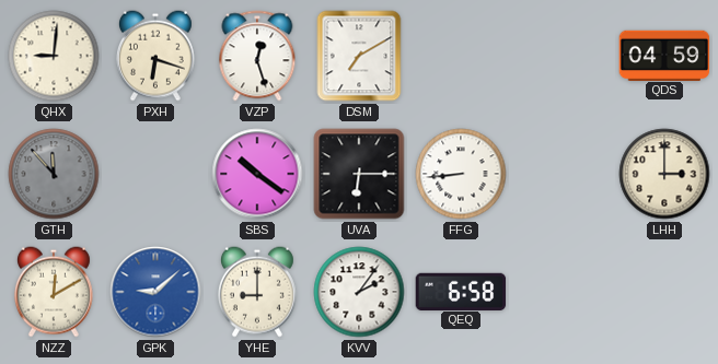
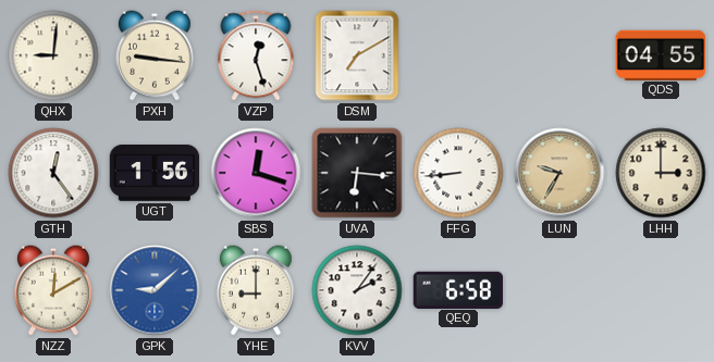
PXH: 6:18 -> 9:16 (155, 55)
QDS: 04:59 -> 04:55 (661, 54)
GTH: 11:53 -> 12:24 (53, 173)
GTH dial: grey -> white (53, 173)
UGT: none -> 1:56 (155, 174)
SBS: 10:21 -> 12:18 (256, 173)
UVA: 6:15 -> 6:16 (357, 173)
LUN: none -> 9:35 (559, 173)
